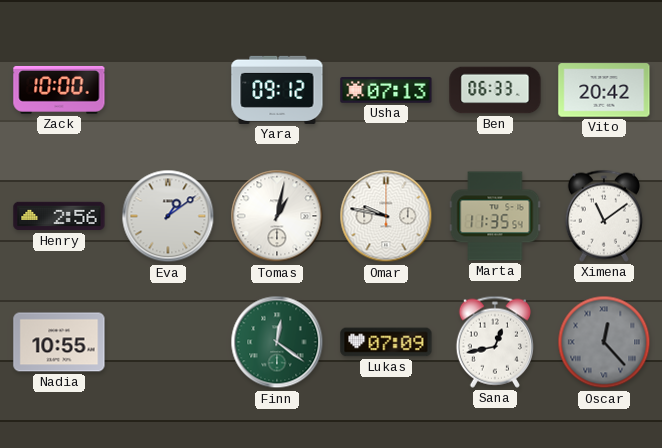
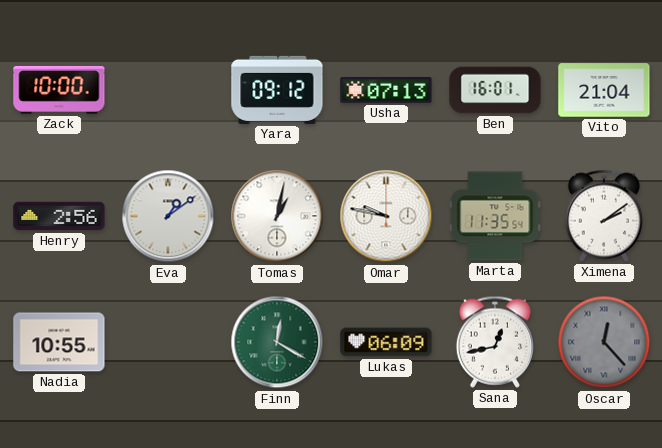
Ben: 06:33 -> 16:01 (495, 90)
Vito: 20:42 -> 21:04 (604, 90)
Ximena: 11:09 -> 2:09 (604, 216)
Finn: 12:21 -> 12:20 (277, 342)
Lukas: 07:09 -> 06:09 (386, 342)
